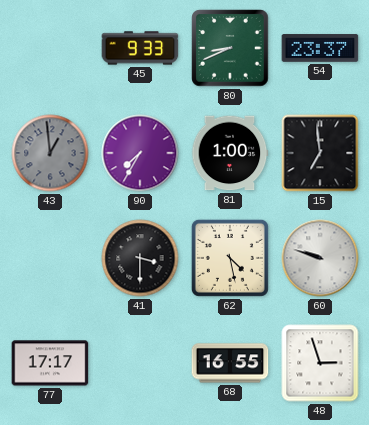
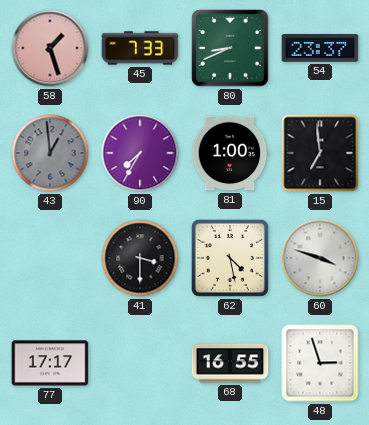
58: none -> 1:27 (50, 48)
45: 9:33 -> 7:33 (140, 48)
60: 9:48 -> 3:48 (320, 258)
